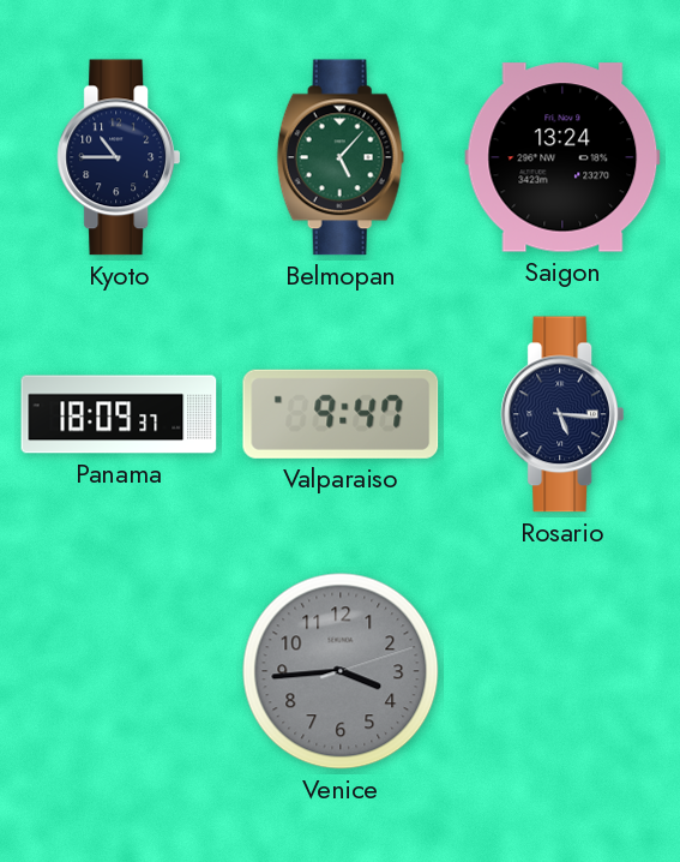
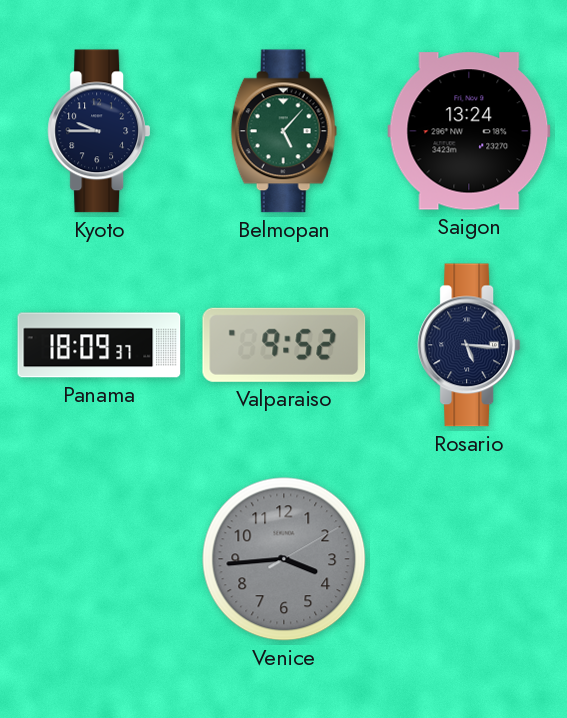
Kyoto: 10:45 -> 9:45 (98, 131)
Valparaiso: 9:47 -> 9:52 (284, 345)
Venice: 3:44:12 -> 3:44:10 (284, 559)
